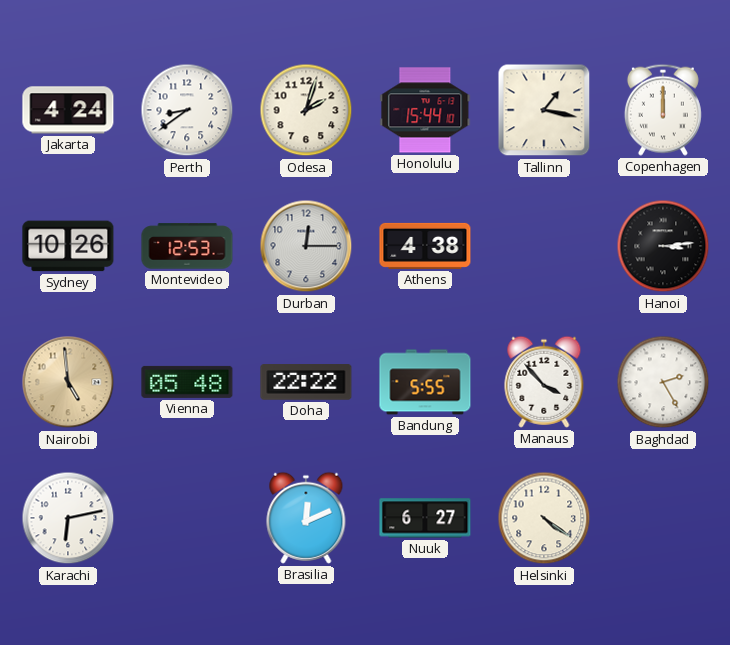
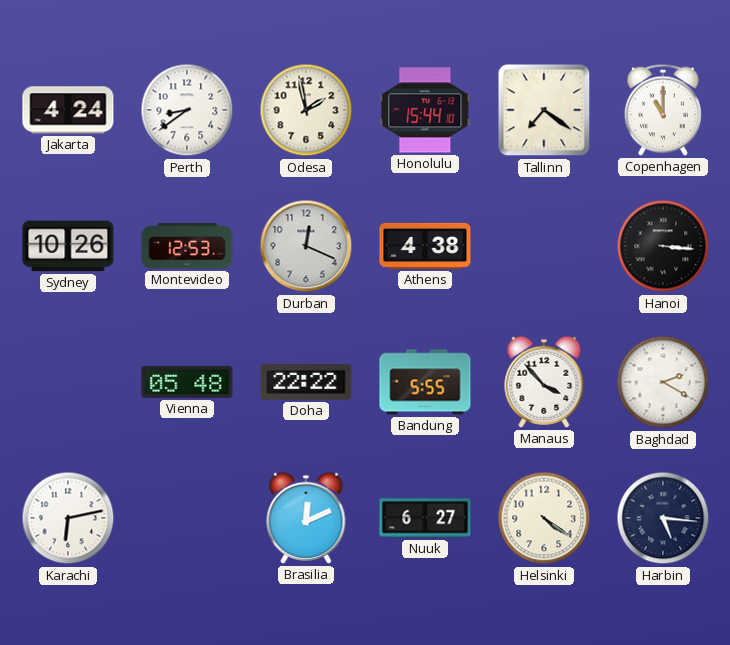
Odesa: 2:03 -> 1:58 (306, 110)
Tallinn: 1:17 -> 7:21 (544, 110)
Copenhagen: 12:00 -> 11:00 (663, 110)
Durban: 12:15 -> 12:19 (306, 246)
Hanoi: 3:14 -> 3:16 (663, 246)
Nairobi: 4:59 -> none (68, 382)
Baghdad: 2:25 -> 2:20 (663, 382)
Harbin: none -> 5:16 (663, 518)
